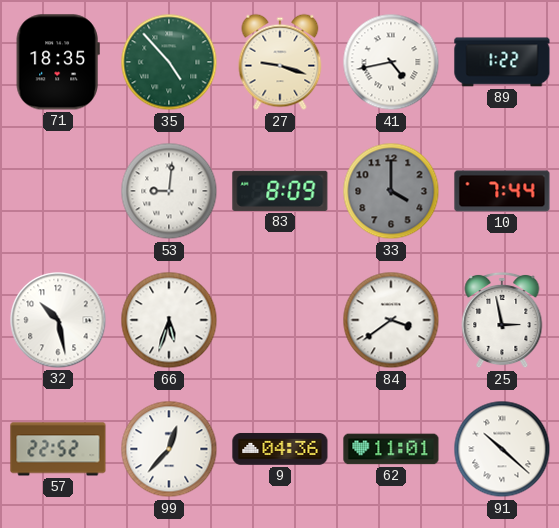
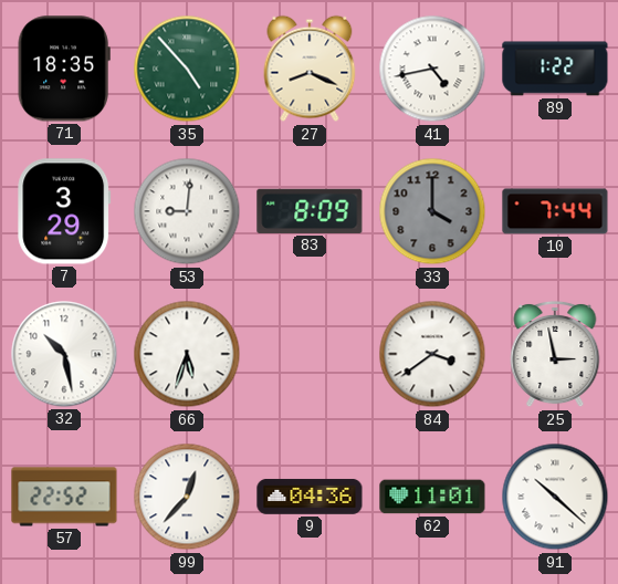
27: 9:18 -> 8:19 (310, 69)
7: none -> 3:29 (64, 211)
